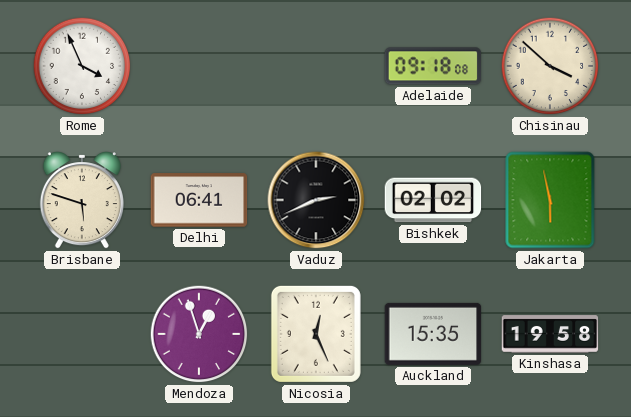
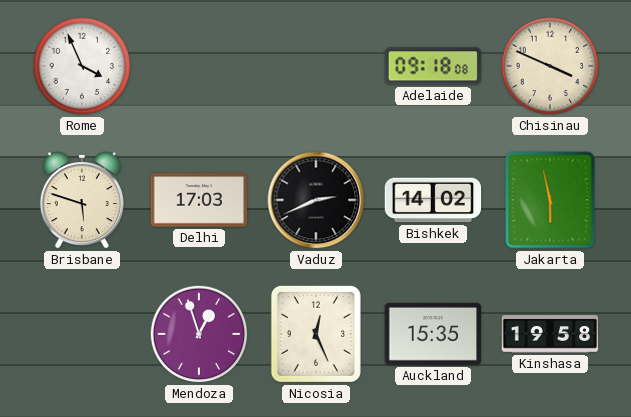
Chisinau: 3:52 -> 3:49 (550, 66)
Delhi: 06:41 -> 17:03 (199, 200)
Bishkek: 02:02 -> 14:02 (433, 200)
